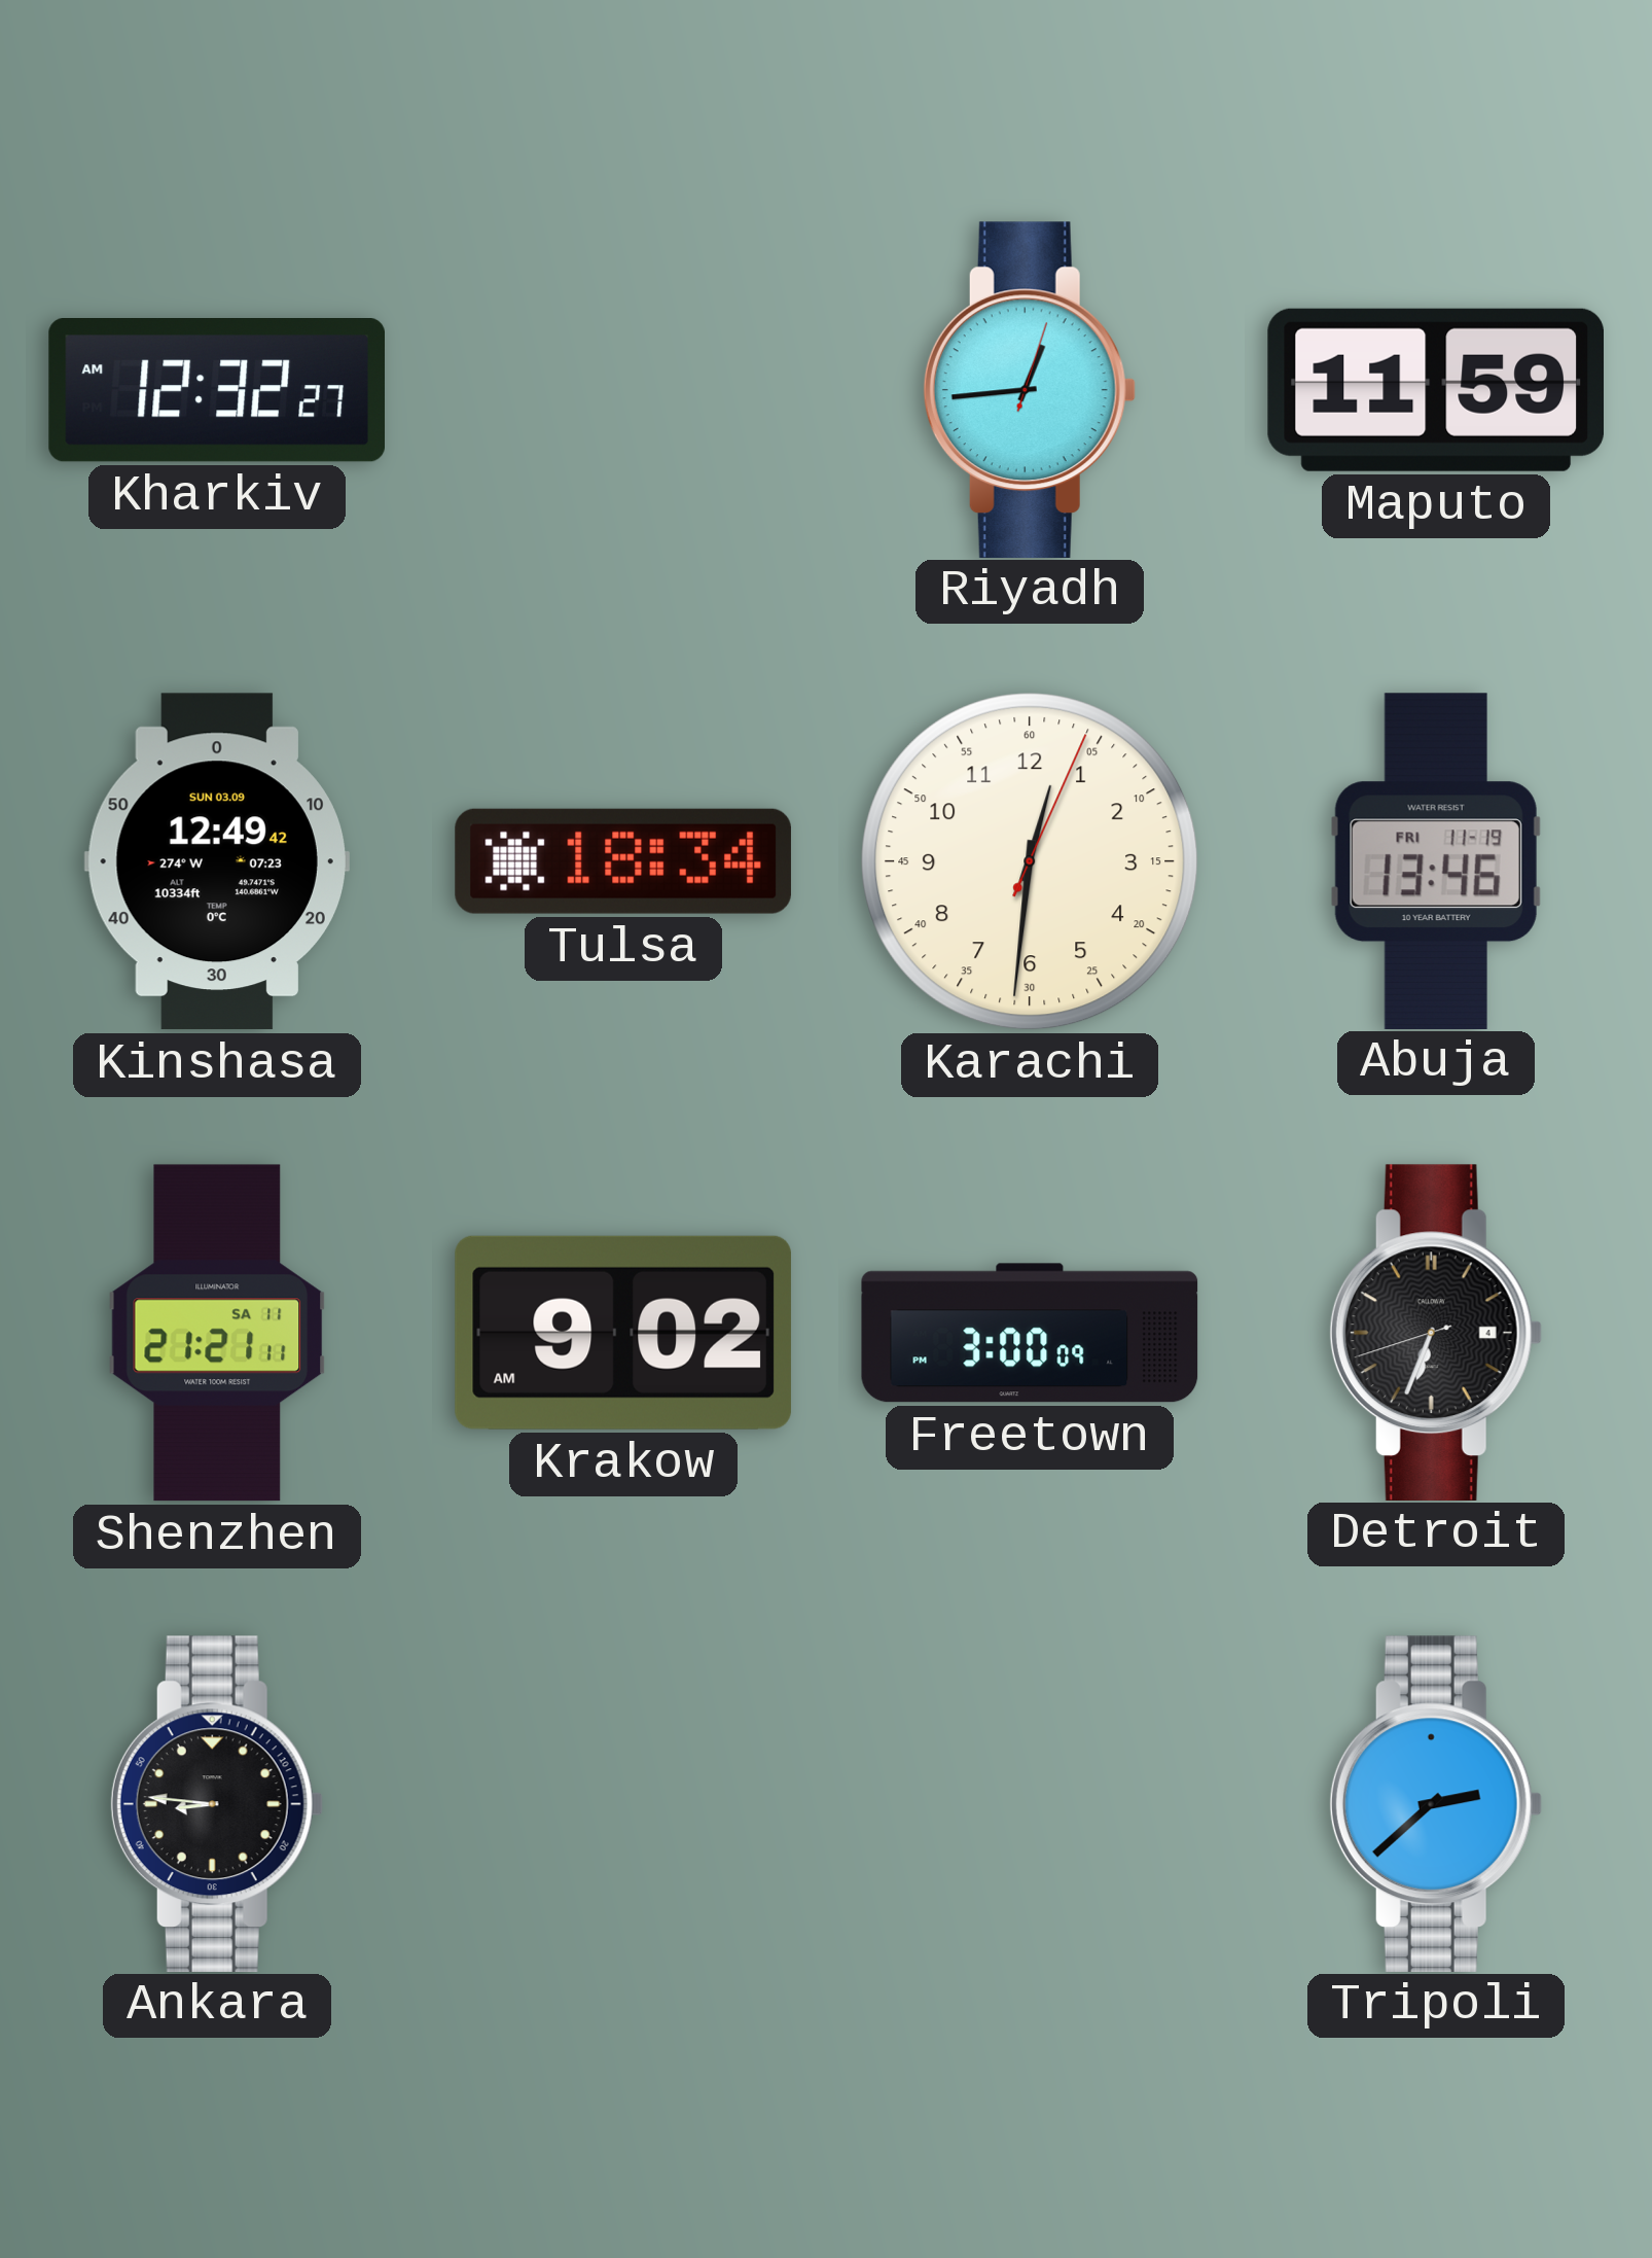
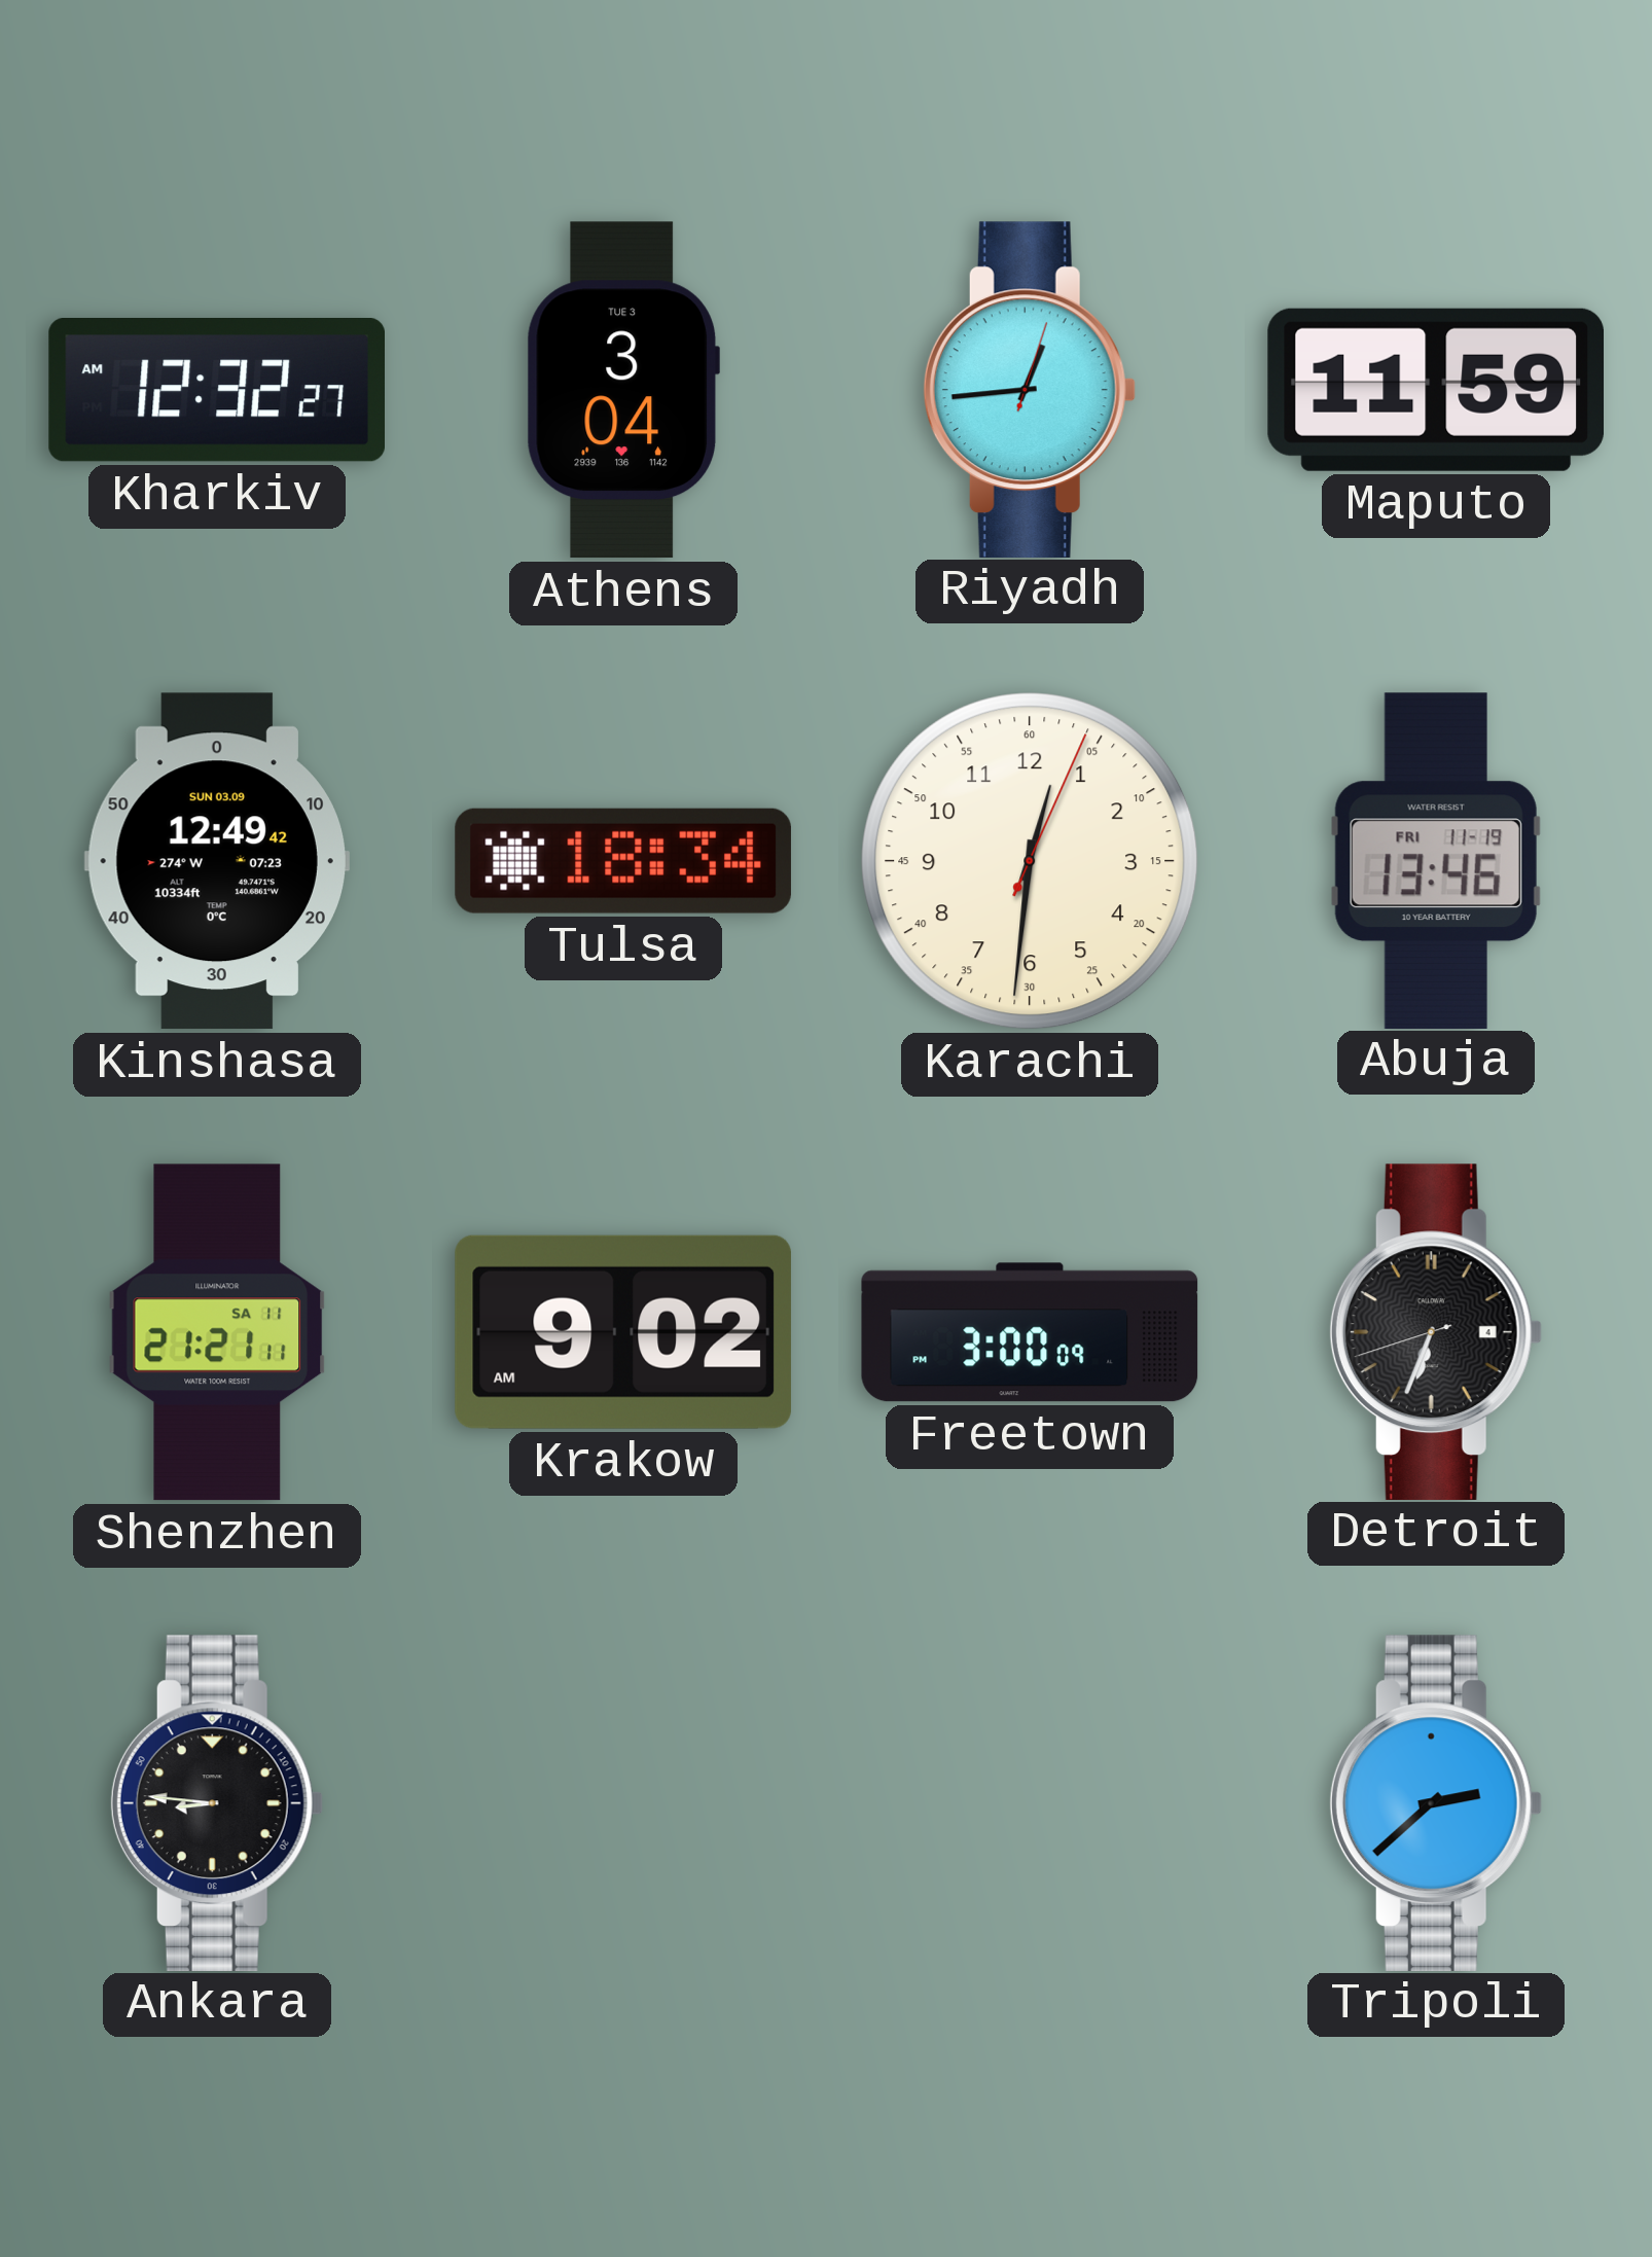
Athens: none -> 3:04 (623, 390)
